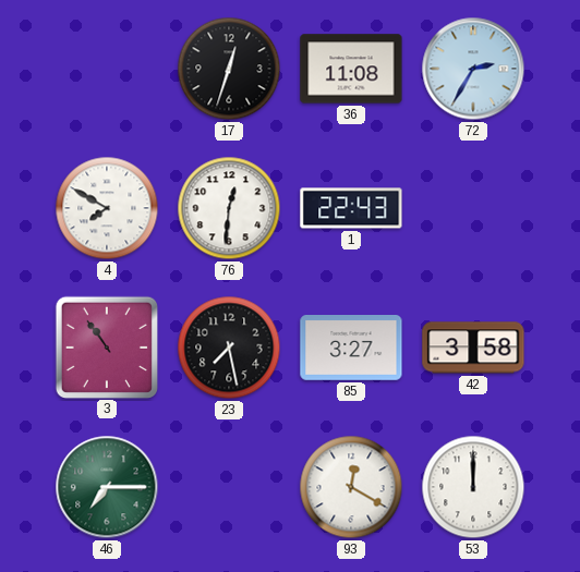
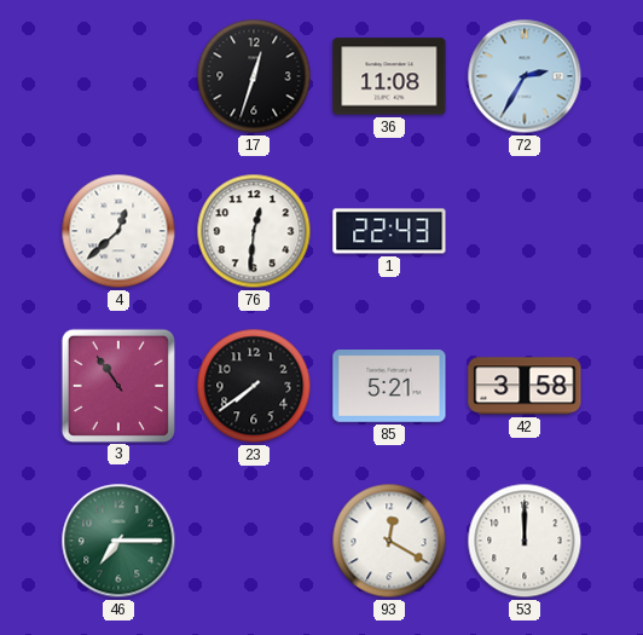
4: 7:50 -> 12:38 (118, 231)
23: 7:28 -> 7:39 (254, 386)
85: 3:27 -> 5:21 (389, 387)
